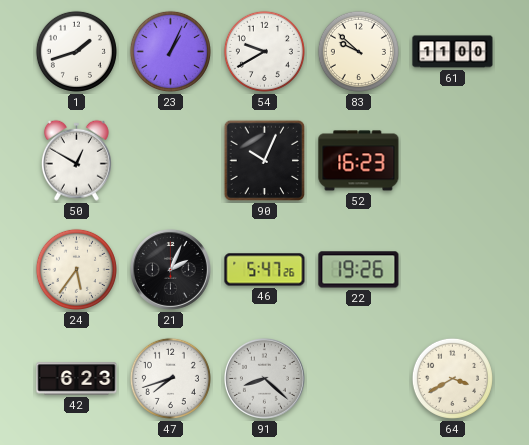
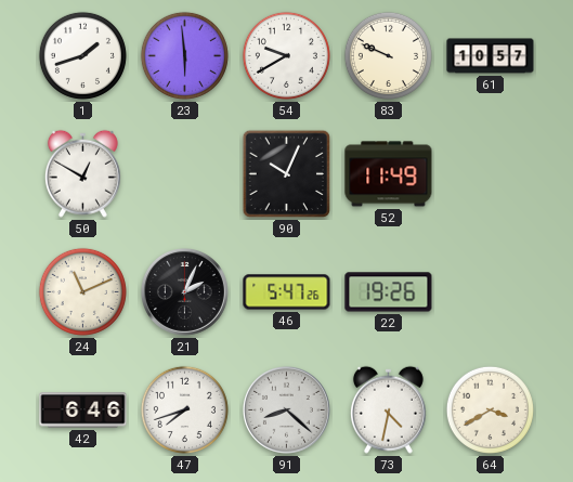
23: 1:04 -> 5:59 (184, 55)
83: 9:52 -> 9:49 (388, 55)
61: 11:00 -> 10:57 (491, 56)
52: 16:23 -> 11:49 (389, 174)
24: 5:36 -> 11:11 (82, 291)
42: 6:23 -> 6:46 (83, 411)
73: none -> 4:32 (388, 409)
